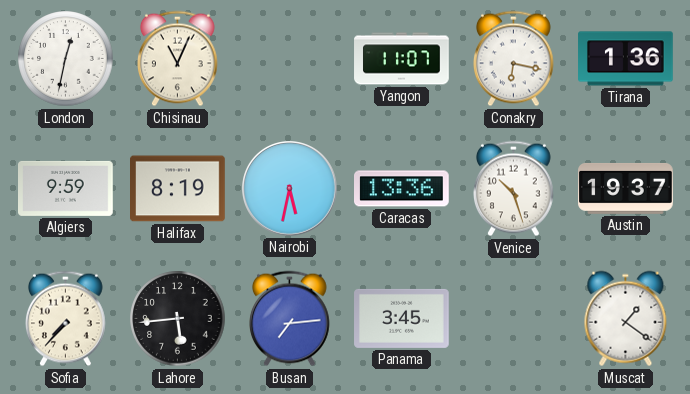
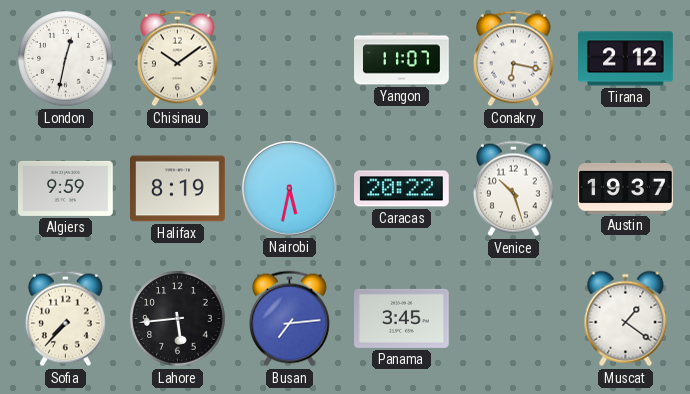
Chisinau: 11:04 -> 10:09 (178, 59)
Tirana: 1:36 -> 2:12 (626, 59)
Caracas: 13:36 -> 20:22 (402, 189)
